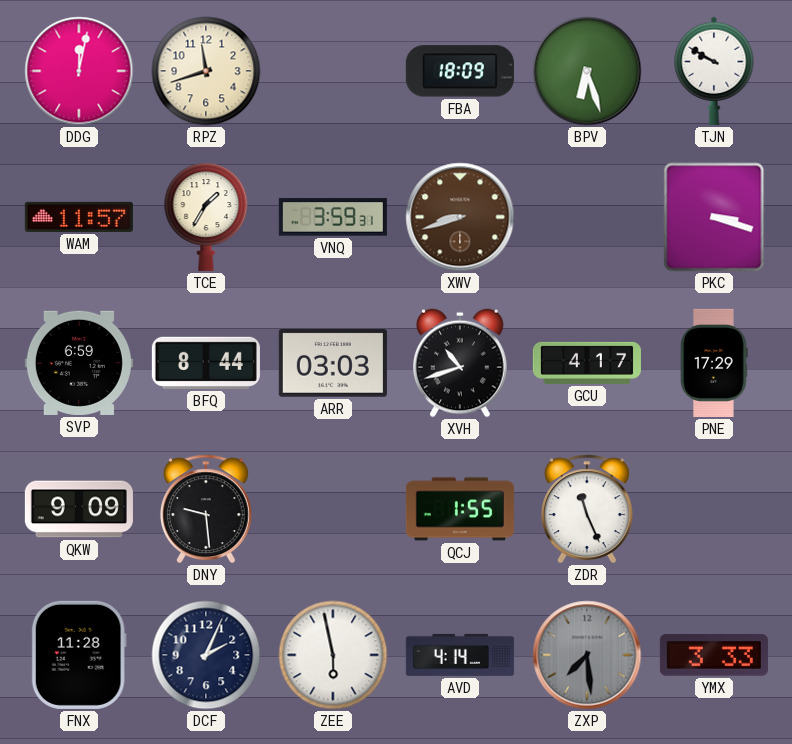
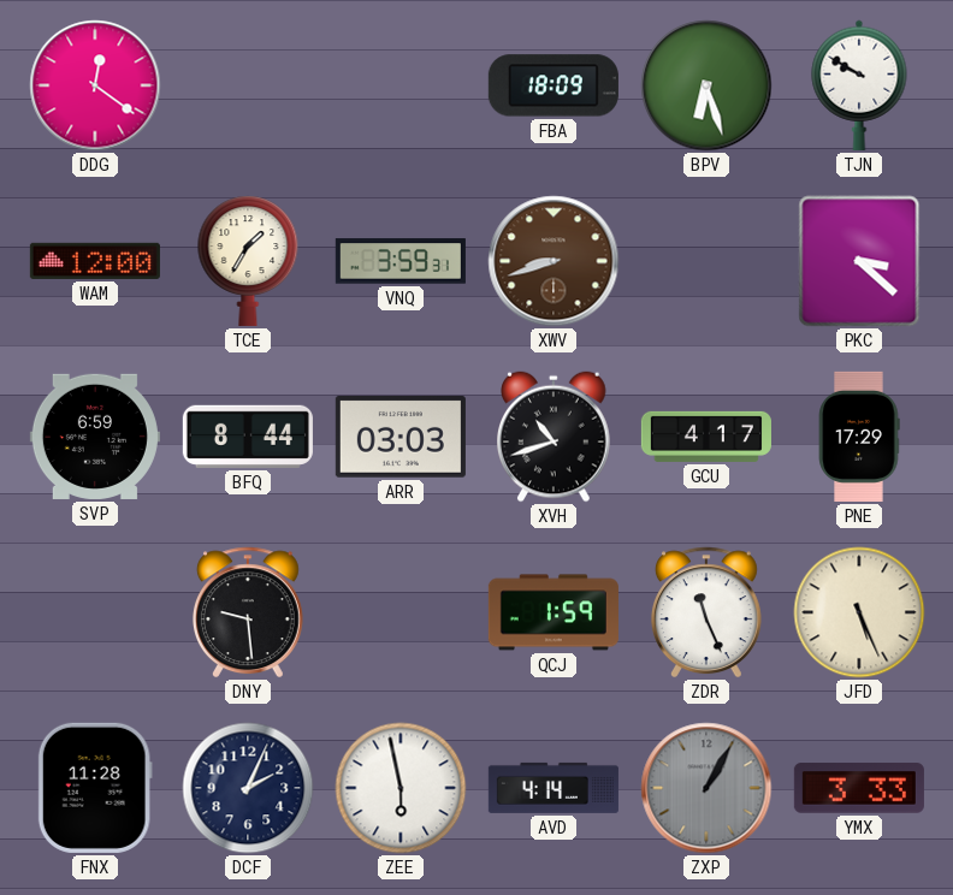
DDG: 12:02 -> 12:21 (95, 85)
RPZ: 11:42 -> none (206, 71)
WAM: 11:57 -> 12:00 (95, 261)
PKC: 3:18 -> 3:22 (859, 261)
QKW: 9:09 -> none (79, 509)
QCJ: 1:55 -> 1:59 (554, 612)
JFD: none -> 5:26 (859, 612)
ZXP: 7:29 -> 1:05 (706, 788)
